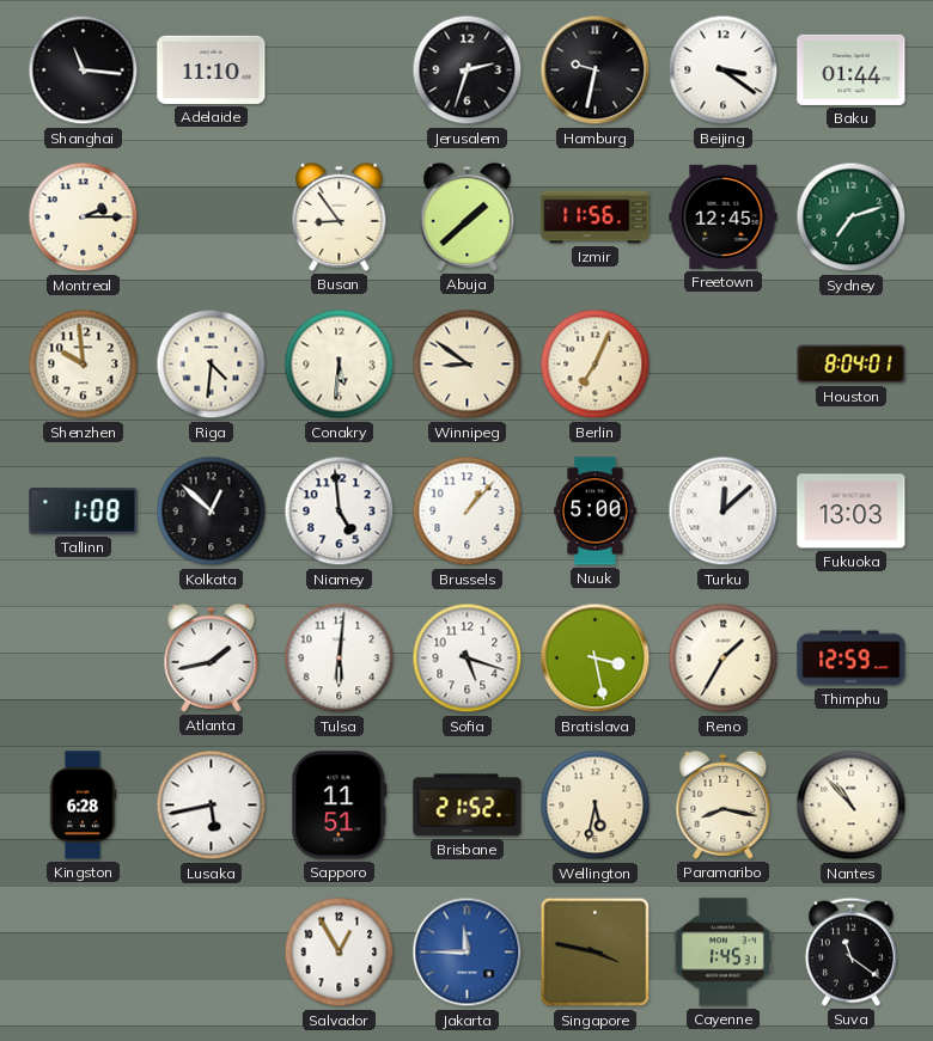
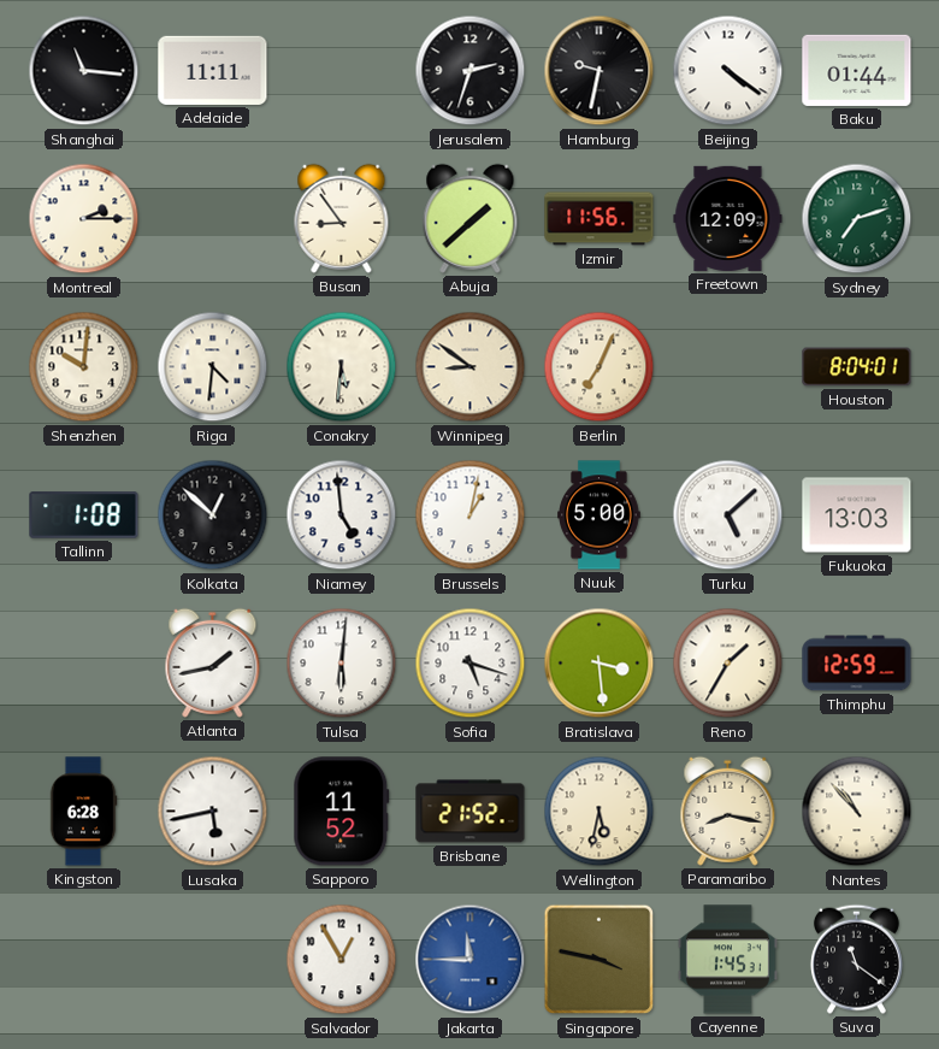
Adelaide: 11:10 -> 11:11 (213, 70)
Beijing: 3:21 -> 4:21 (728, 71)
Freetown: 12:45 -> 12:09 (728, 218)
Shenzhen: 9:59 -> 10:01 (84, 367)
Brussels: 1:07 -> 1:02 (471, 515)
Turku: 12:08 -> 5:08 (728, 515)
Bratislava: 3:28 -> 3:29 (600, 664)
Sapporo: 11:51 -> 11:52 (342, 812)
